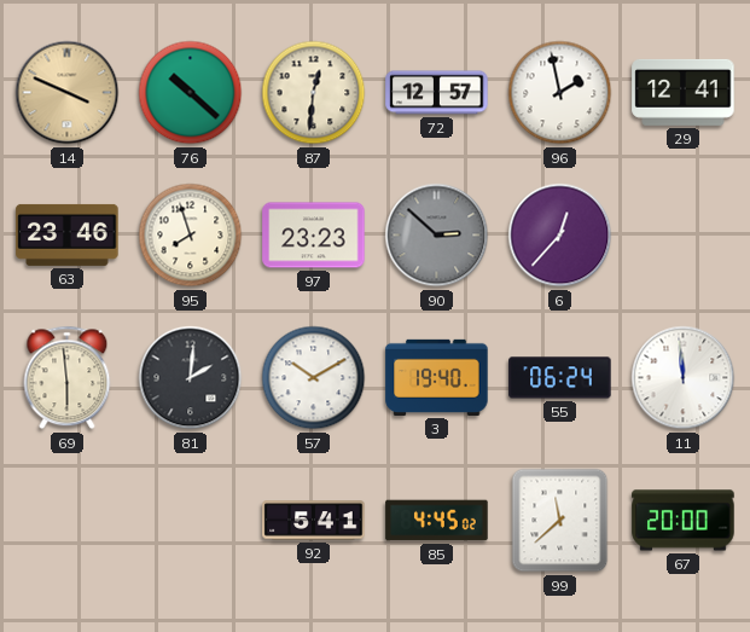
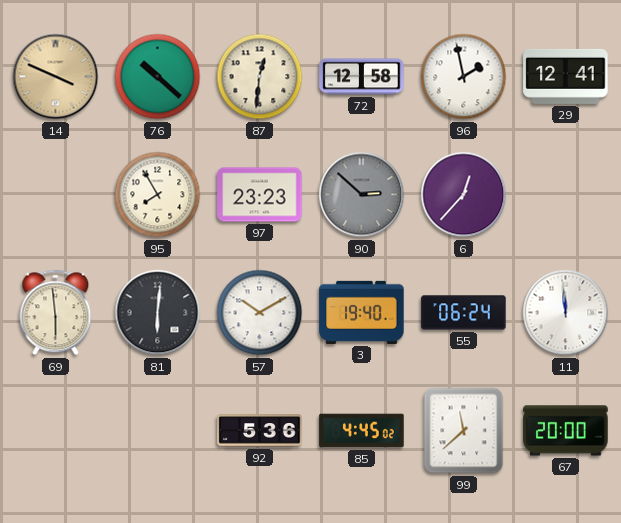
72: 12:57 -> 12:58 (362, 77)
63: 23:46 -> none (68, 234)
95: 7:57 -> 7:55 (158, 195)
81: 2:01 -> 6:01 (158, 313)
92: 5:41 -> 5:36 (260, 431)
